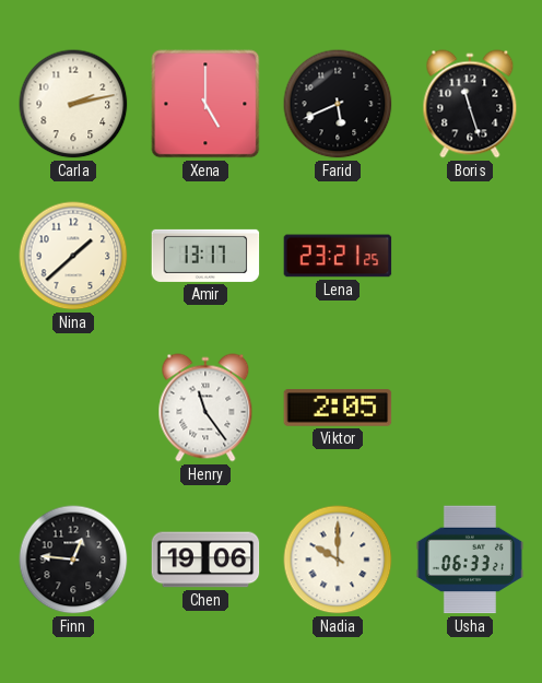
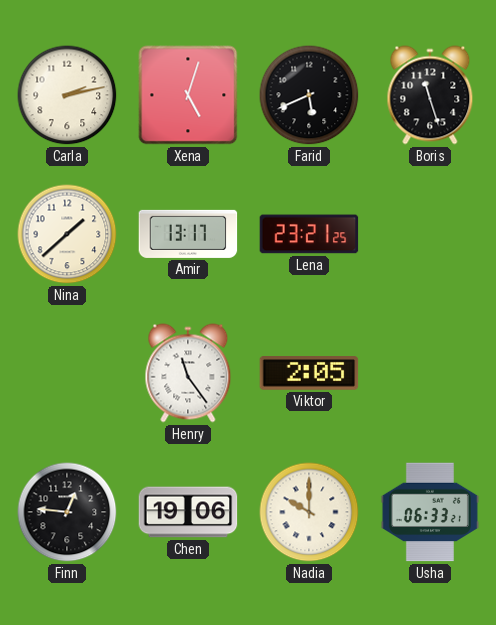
Xena: 5:00 -> 5:03 (188, 95)
